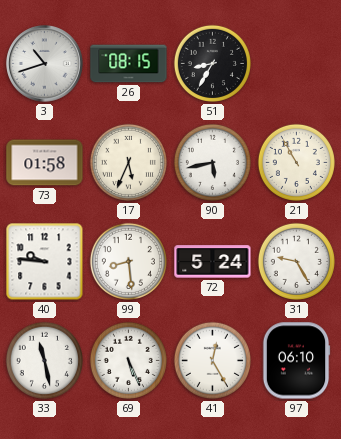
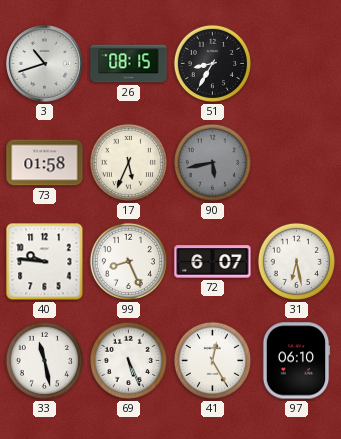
90 dial: white -> grey (212, 162)
21: 10:55 -> none (296, 162)
99: 8:29 -> 8:26 (128, 261)
72: 5:24 -> 6:07 (213, 262)
31: 9:25 -> 6:28 (296, 261)
